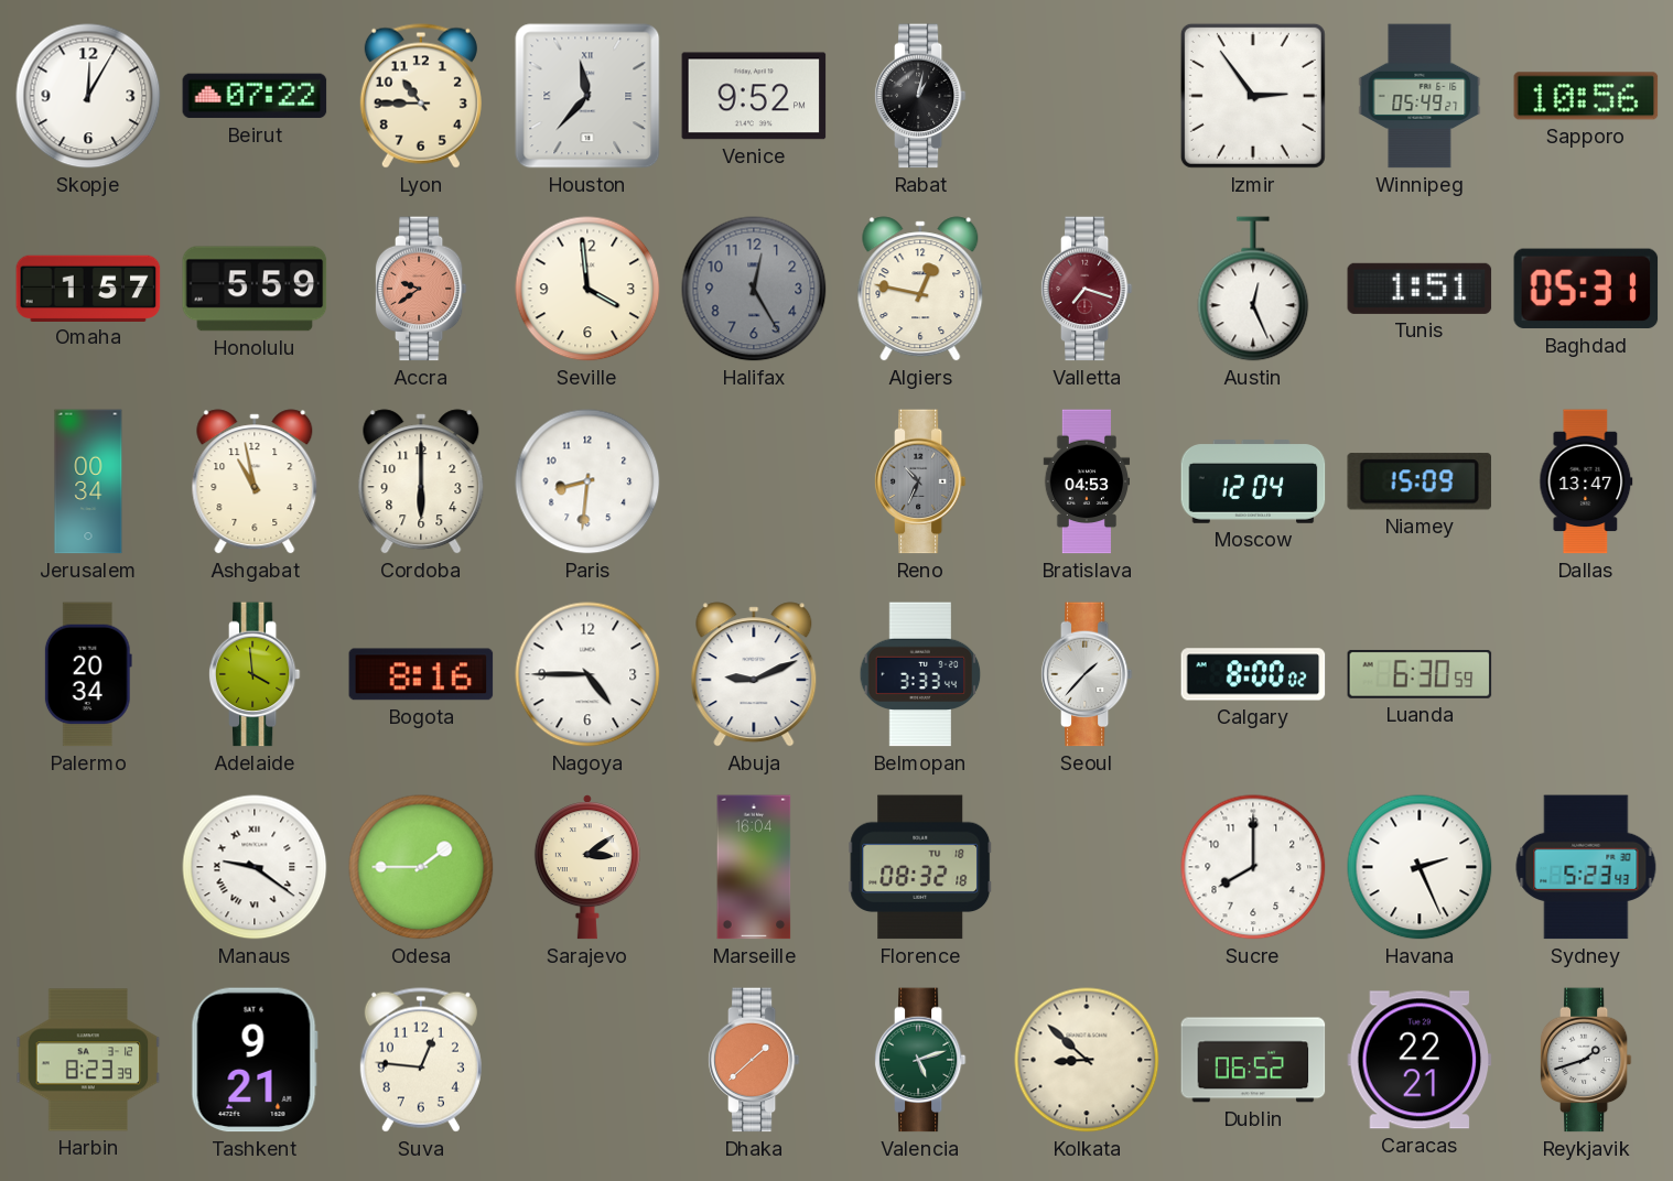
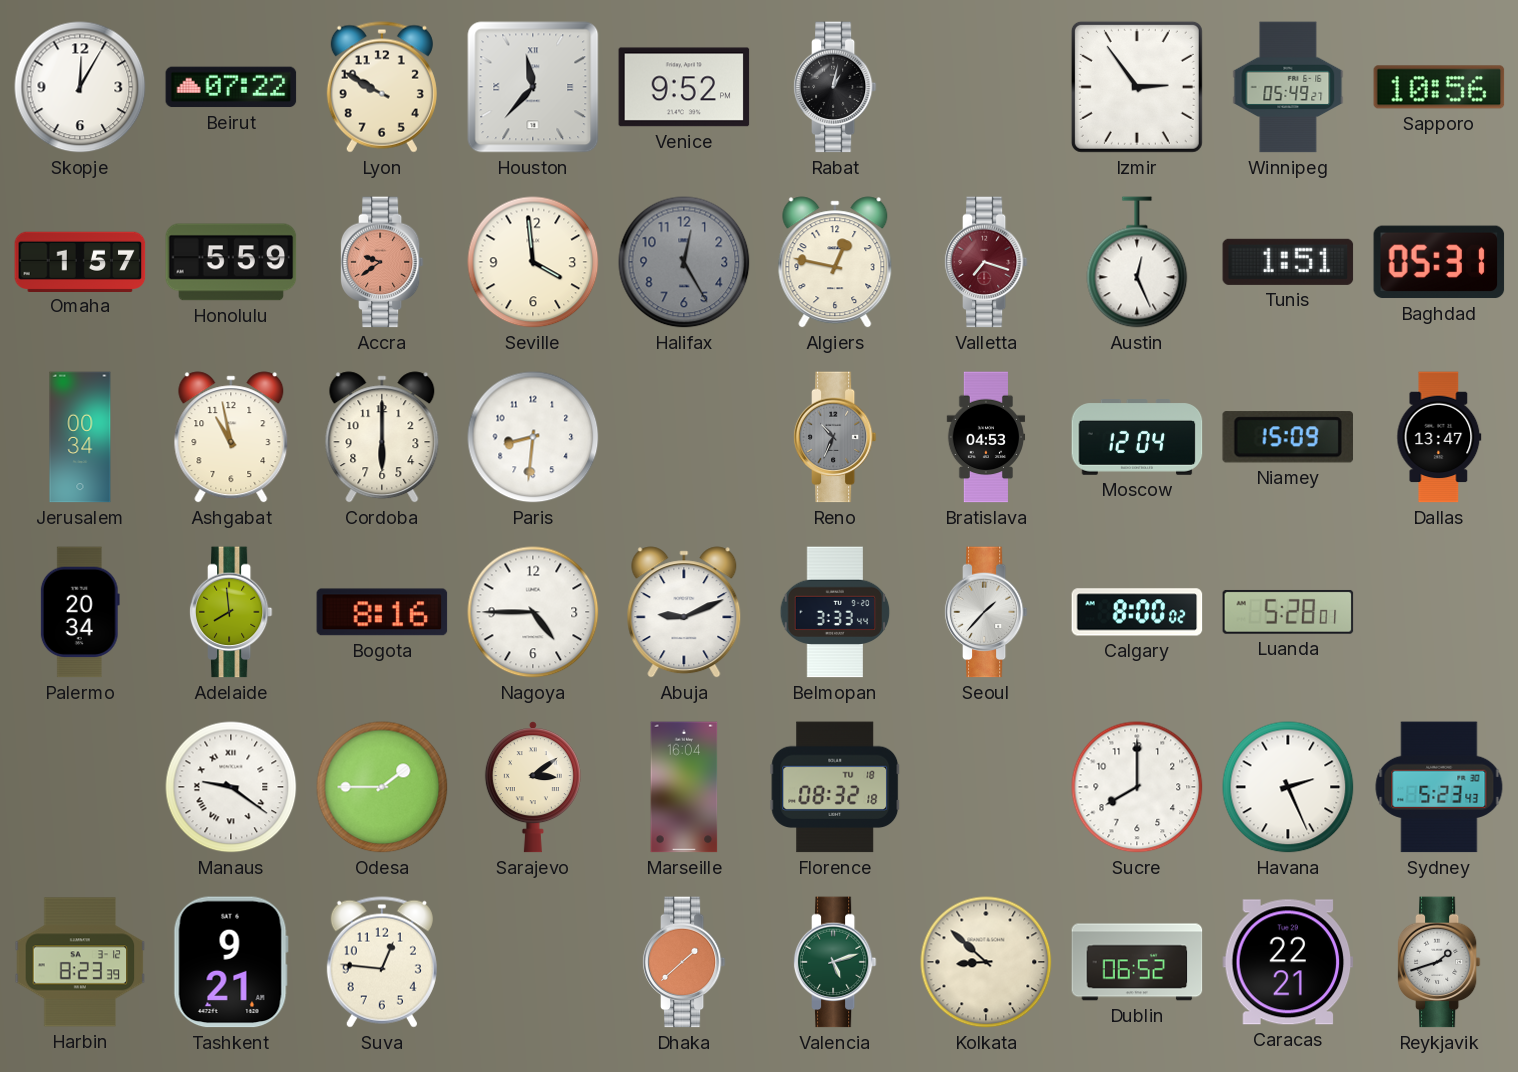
Lyon: 10:45 -> 9:50 (382, 87)
Adelaide: 3:59 -> 7:59 (231, 612)
Luanda: 6:30 -> 5:28 (1288, 612)
